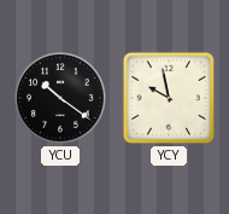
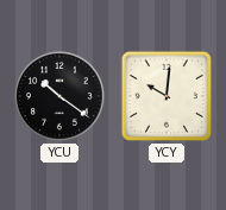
YCY: 9:58 -> 10:01 (167, 96)
